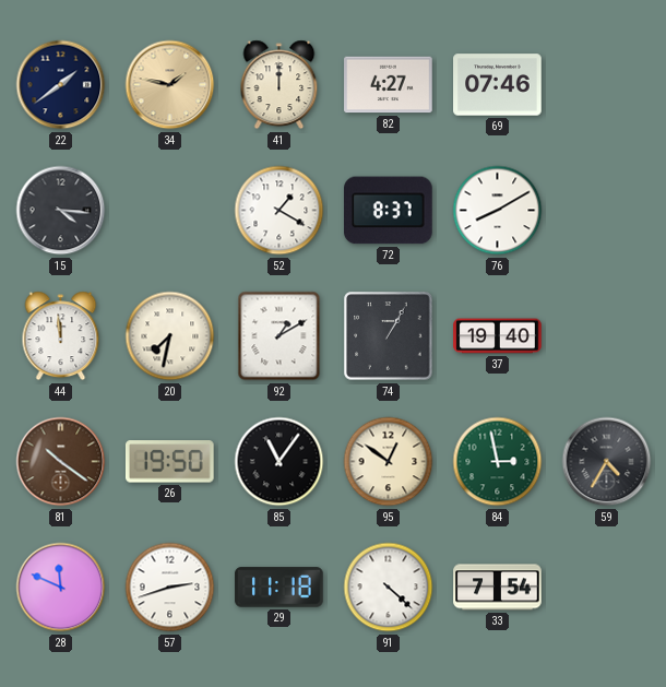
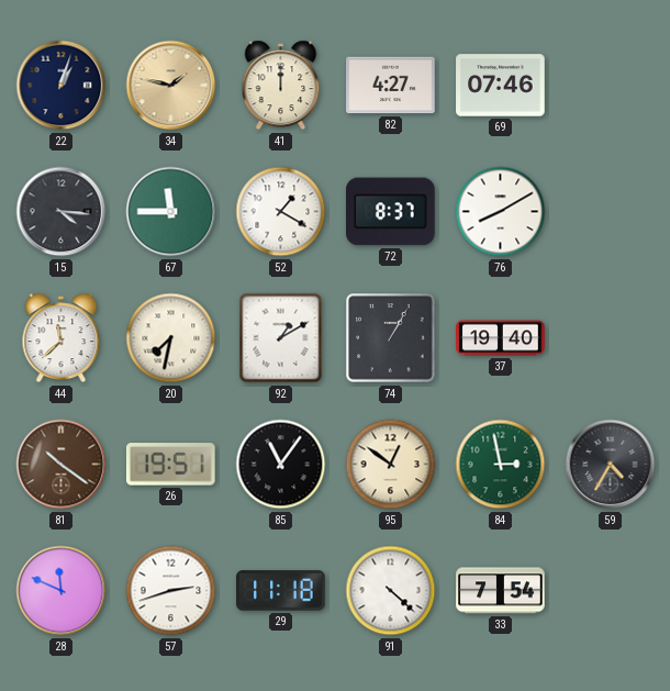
22: 1:39 -> 1:03 (62, 86)
67: none -> 11:45 (171, 212)
44: 11:59 -> 11:38 (62, 338)
26: 19:50 -> 19:51 (170, 465)
